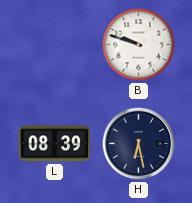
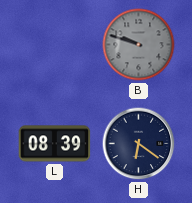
B dial: white -> grey (139, 45)
H: 6:28 -> 6:21 (139, 144)
